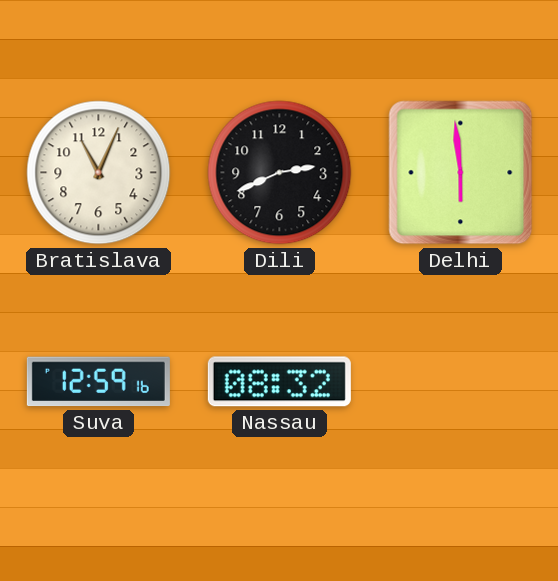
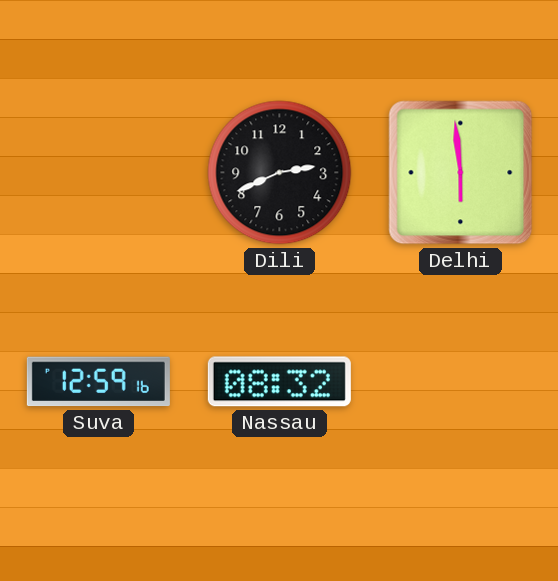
Bratislava: 11:04 -> none (99, 173)
